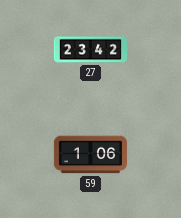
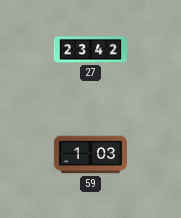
59: 1:06 -> 1:03 (90, 155)
